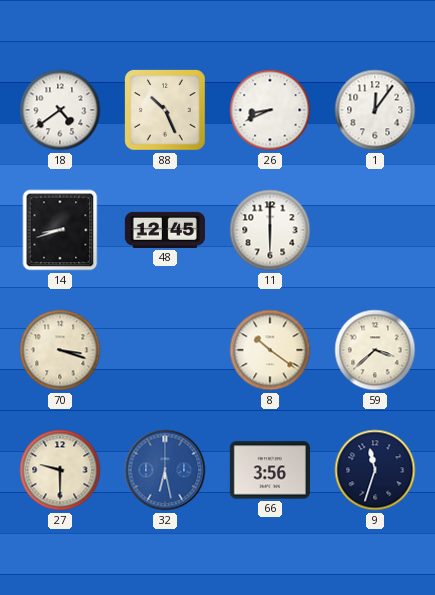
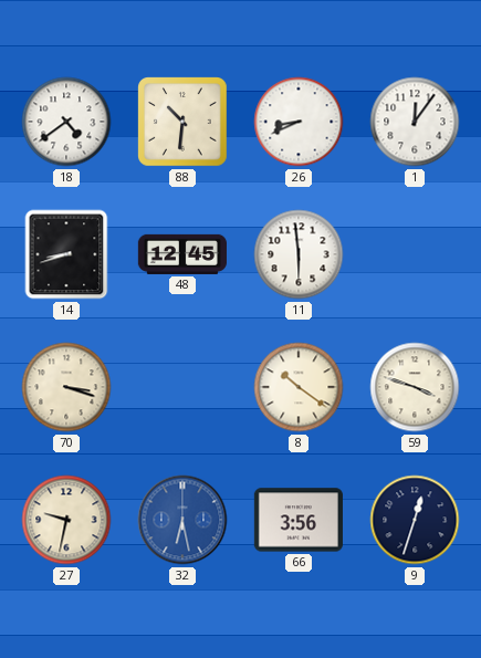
88: 10:26 -> 10:31 (184, 123)
11: 6:00 -> 5:59 (299, 254)
59: 3:38 -> 3:48 (415, 387)
27: 9:30 -> 9:32 (66, 520)
9: 11:33 -> 12:33 (415, 520)
